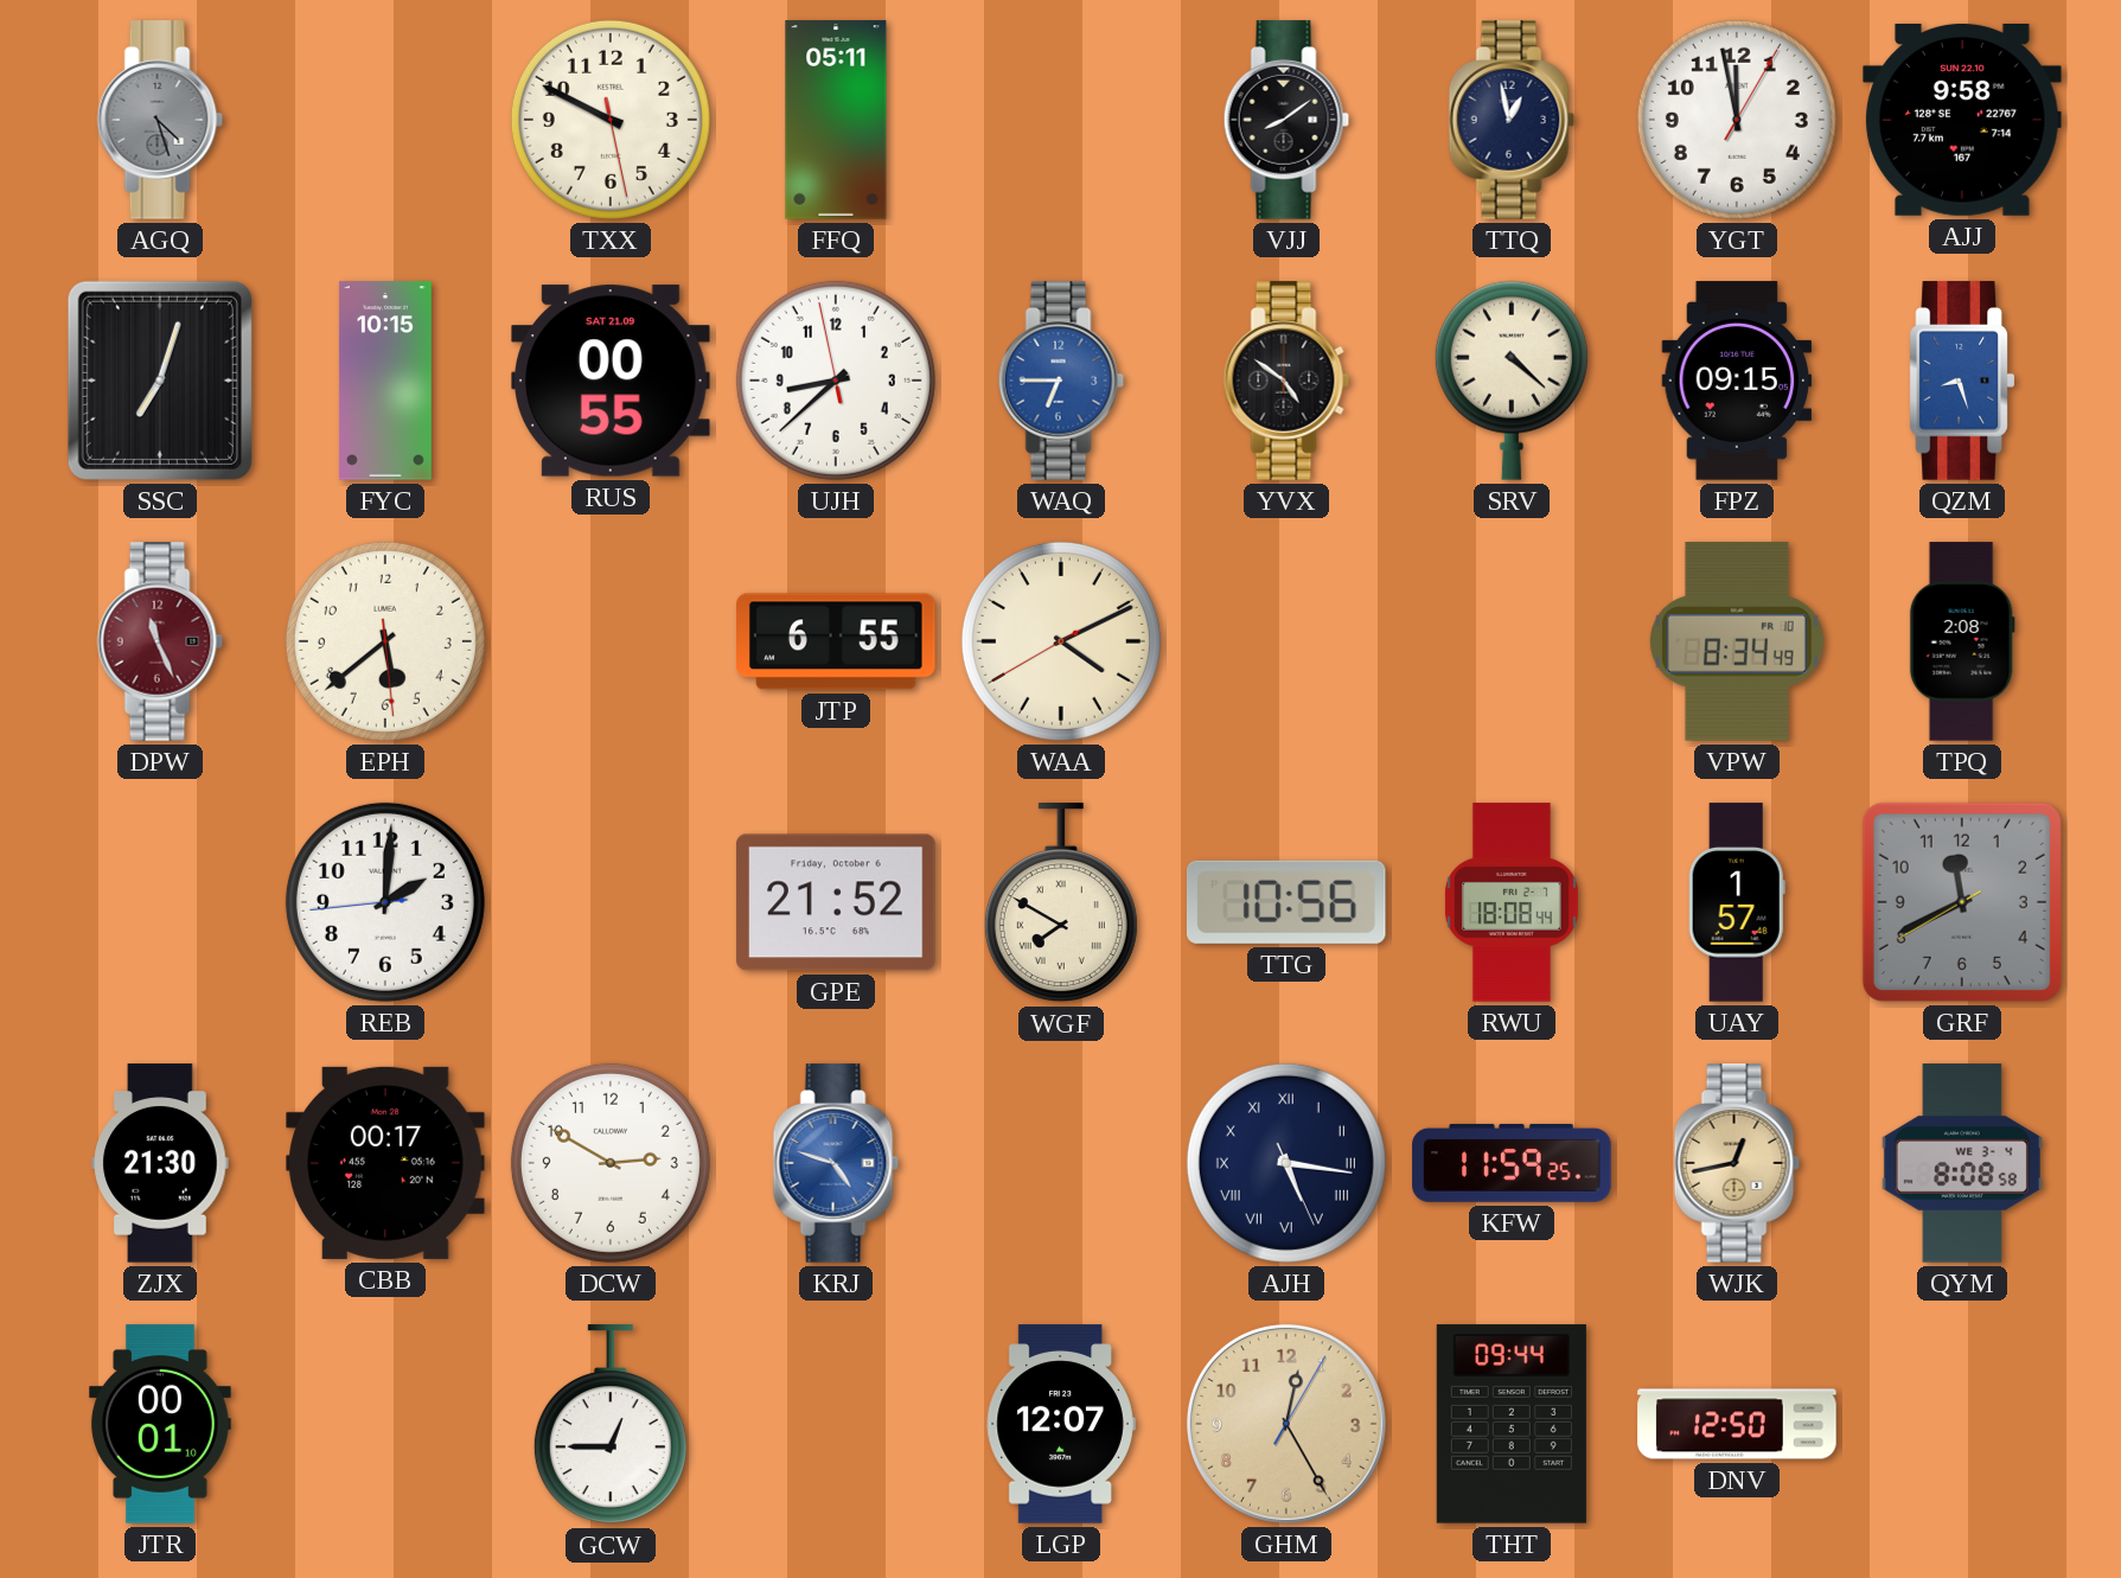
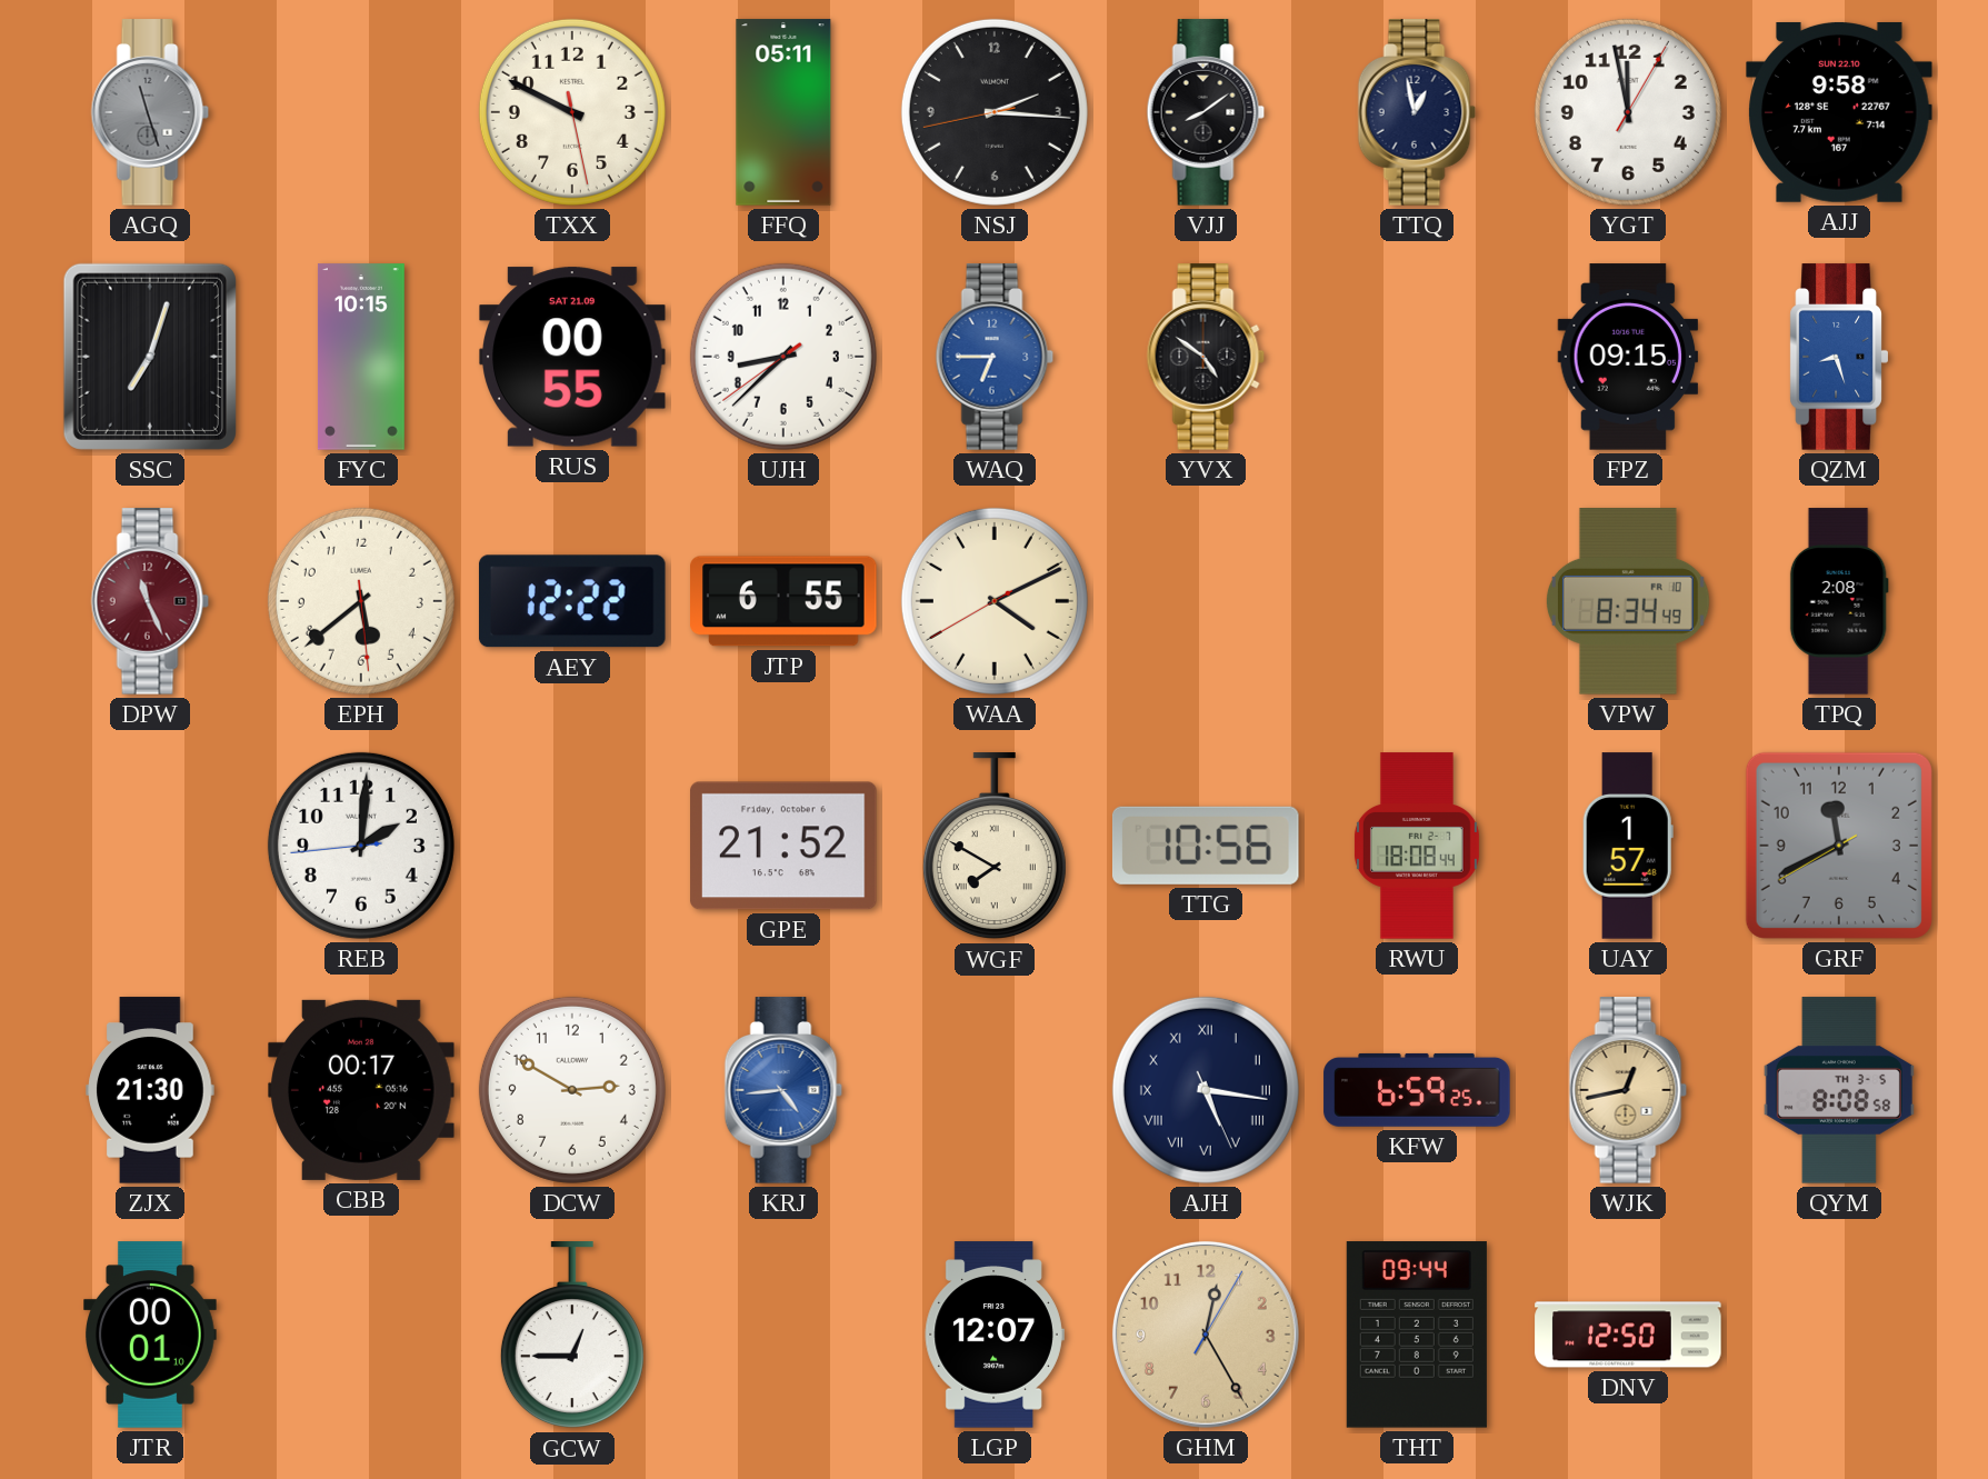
AGQ: 4:27 -> 11:27 (150, 112)
NSJ: none -> 2:15 (995, 112)
UJH: 8:37:58 -> 8:37:39 (783, 357)
SRV: 4:22 -> none (1512, 381)
AEY: none -> 12:22 (572, 601)
KRJ: 4:48 -> 4:44 (783, 1090)
KFW: 11:59 -> 6:59 (1417, 1090)
QYM date: WE 3-4 -> TH 3-5 (1839, 1090)
